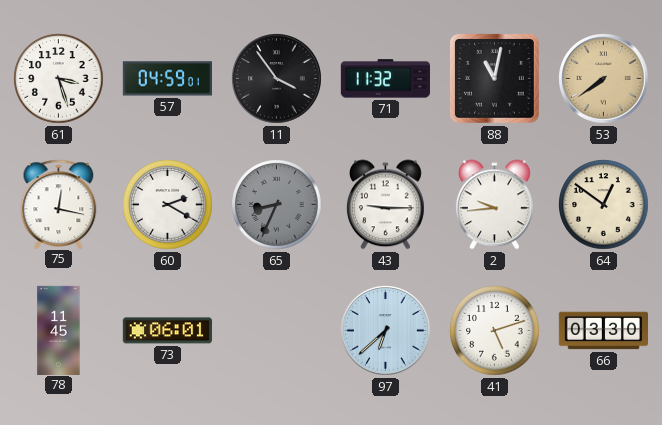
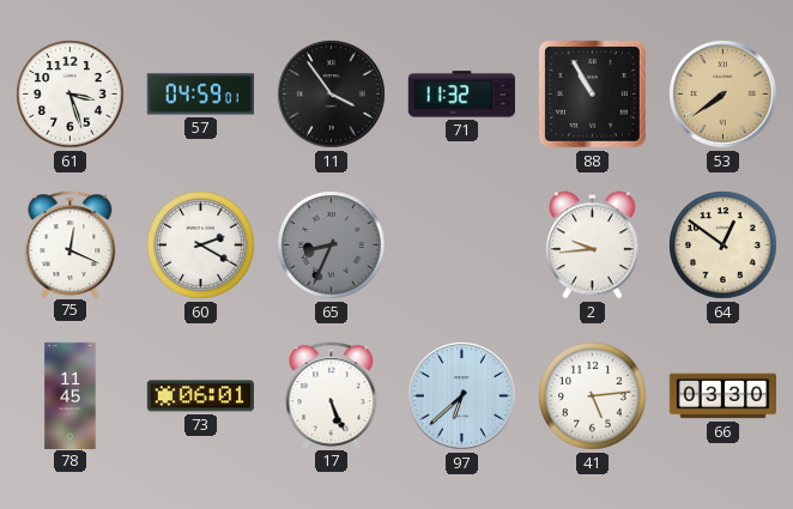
88: 11:02 -> 10:55 (592, 93)
75: 12:17 -> 12:19 (71, 244)
43: 9:15 -> none (385, 205)
17: none -> 5:26 (332, 395)
41: 5:12 -> 5:14 (593, 396)
